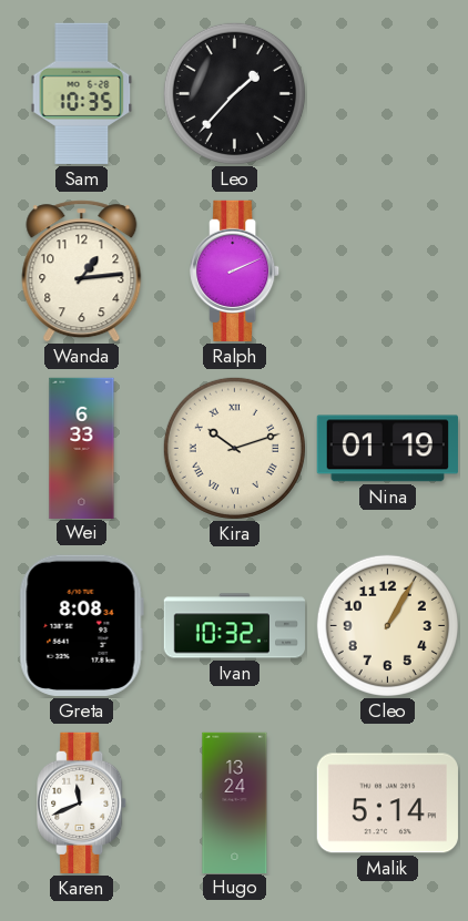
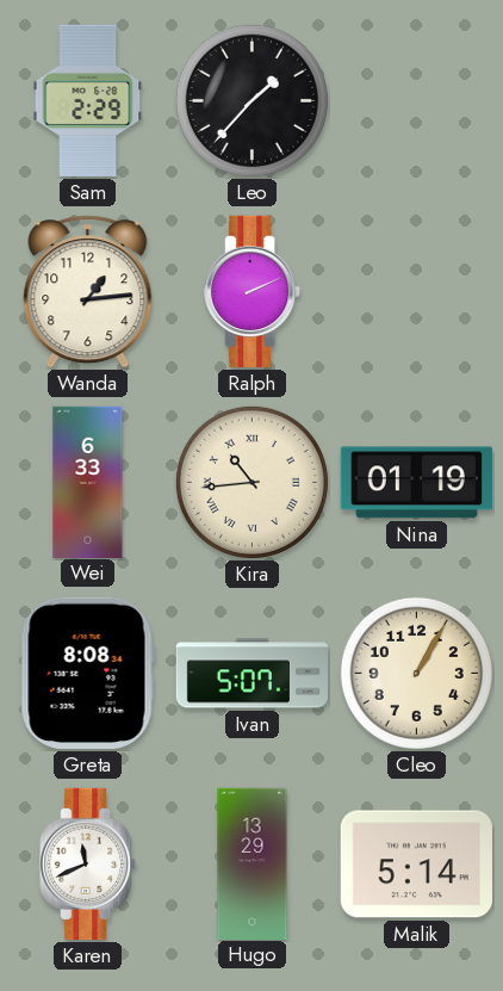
Sam: 10:35 -> 2:29 (88, 100)
Kira: 10:12 -> 10:44 (251, 482)
Ivan: 10:32 -> 5:07 (251, 674)
Hugo: 13:24 -> 13:29 (253, 863)
